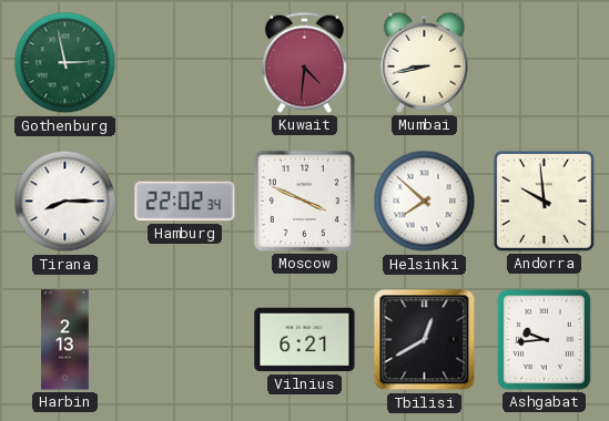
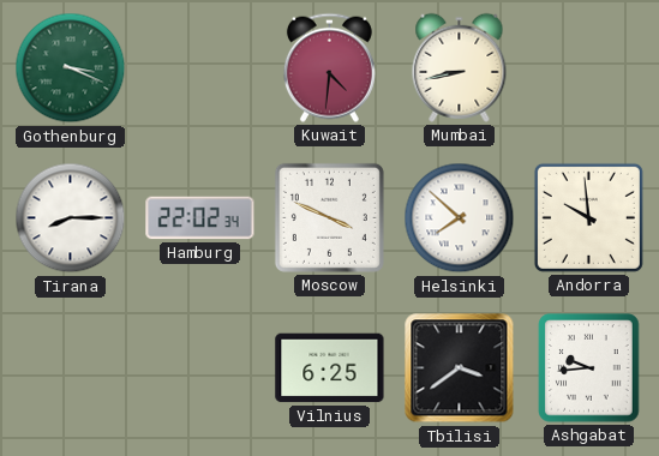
Gothenburg: 2:58 -> 3:19 (71, 68)
Harbin: 2:13 -> none (65, 340)
Vilnius: 6:21 -> 6:25 (330, 368)
Tbilisi: 12:40 -> 3:39 (460, 368)
